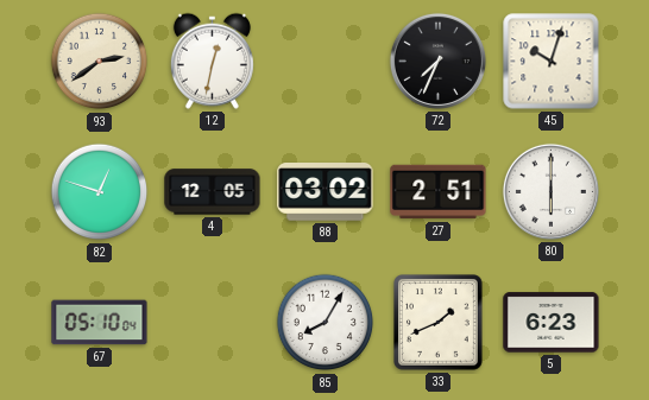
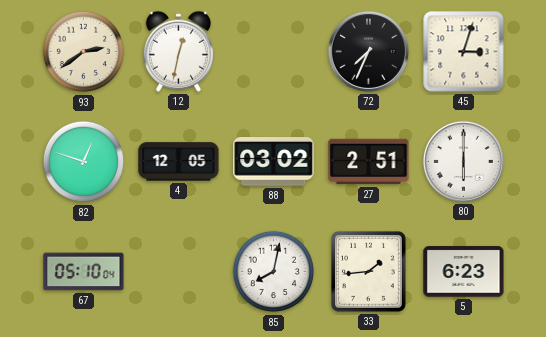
45: 10:03 -> 3:03 (464, 52)
85: 8:05 -> 8:02 (274, 272)
33: 1:41 -> 1:44 (369, 272)
